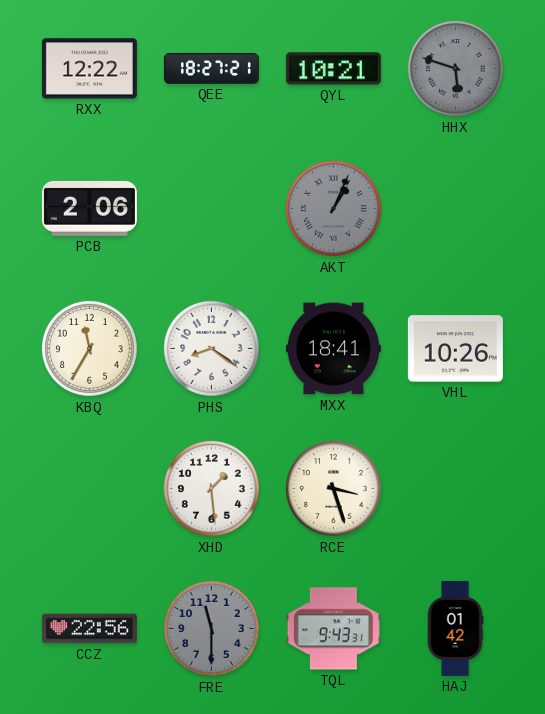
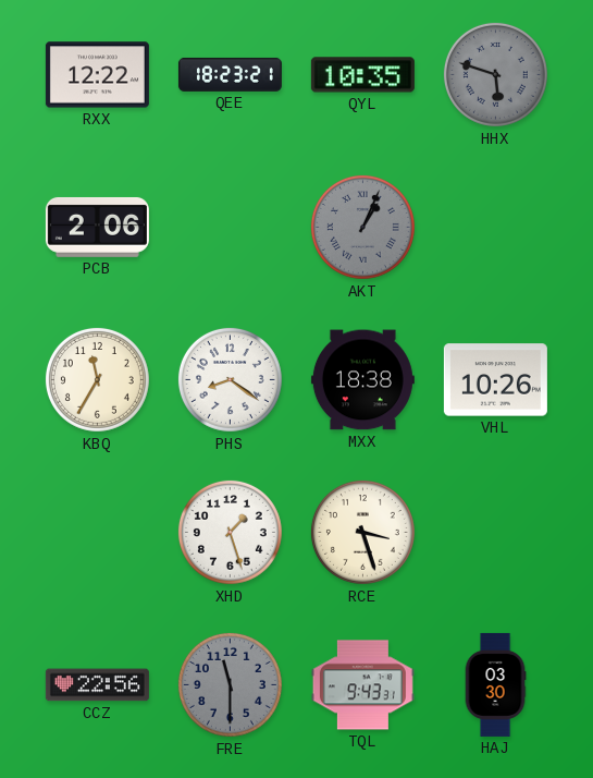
QEE: 18:27 -> 18:23 (230, 74)
QYL: 10:21 -> 10:35 (362, 75)
MXX: 18:41 -> 18:38 (362, 380)
XHD: 1:29 -> 1:27 (230, 532)
HAJ: 01:42 -> 03:30 (495, 684)
